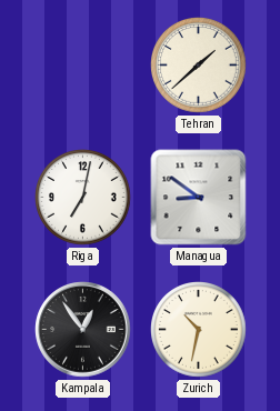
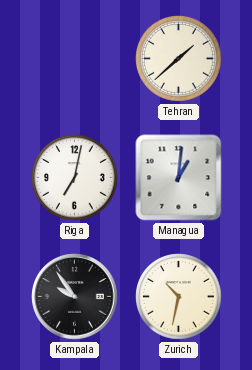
Managua: 8:51 -> 1:01 (179, 178)
Kampala: 12:54 -> 9:54 (75, 297)
